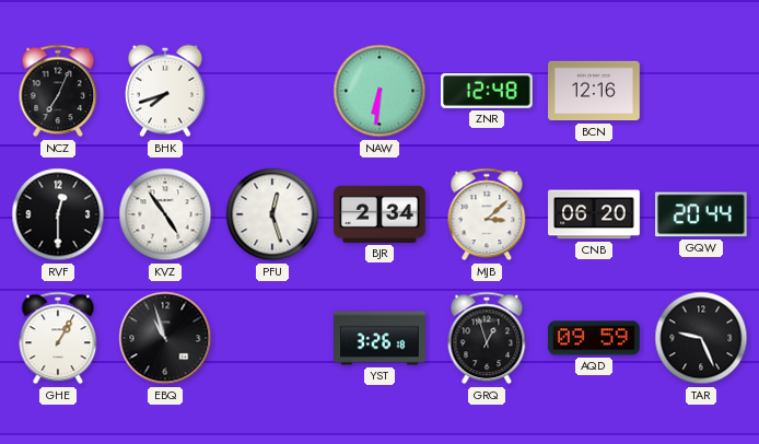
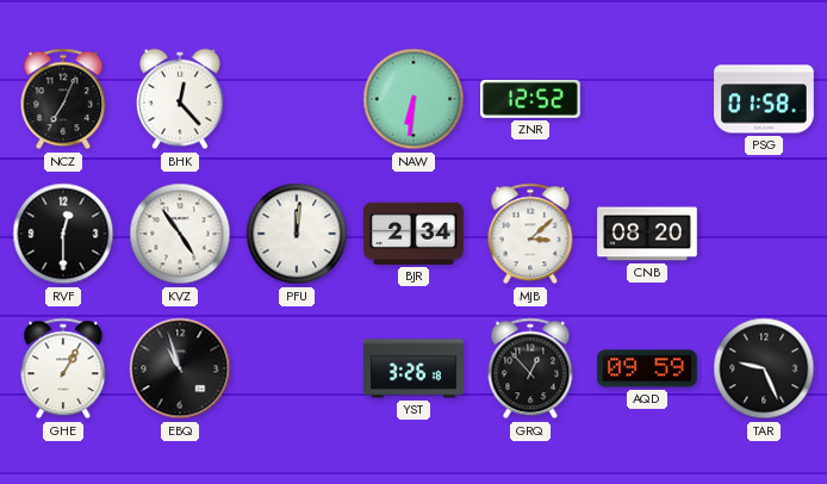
BHK: 7:42 -> 12:23 (181, 99)
ZNR: 12:48 -> 12:52 (531, 99)
BCN: 12:16 -> none (594, 91)
PSG: none -> 01:58 (764, 99)
PFU: 12:27 -> 12:01 (297, 234)
CNB: 06:20 -> 08:20 (647, 234)
GQW: 20:44 -> none (702, 214)
GRQ: 12:57 -> 12:53 (530, 368)
